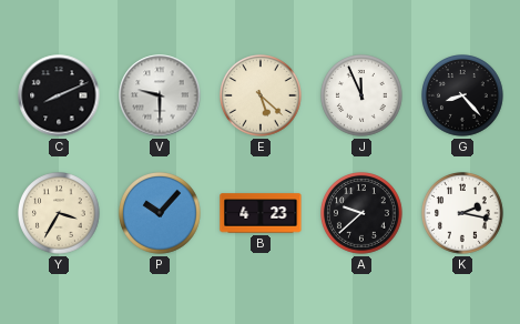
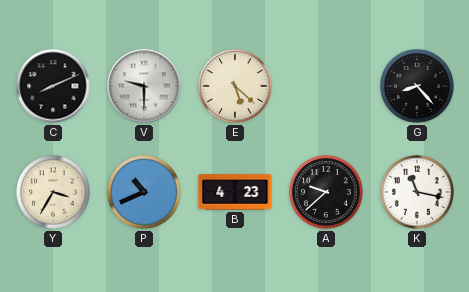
J: 11:56 -> none (363, 97)
P: 10:07 -> 10:41 (145, 193)
K: 2:17 -> 11:17 (418, 193)
